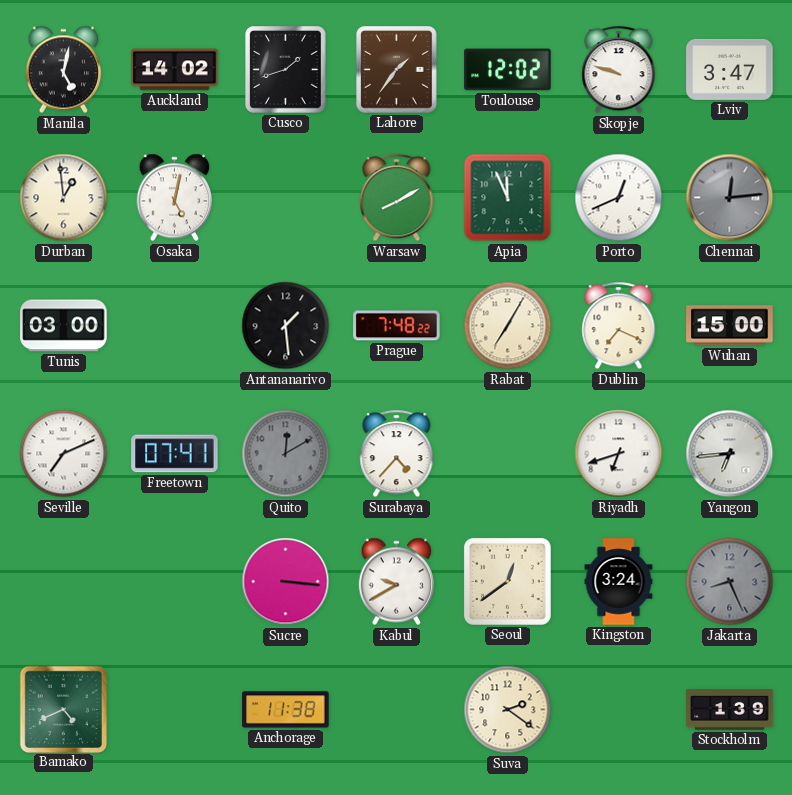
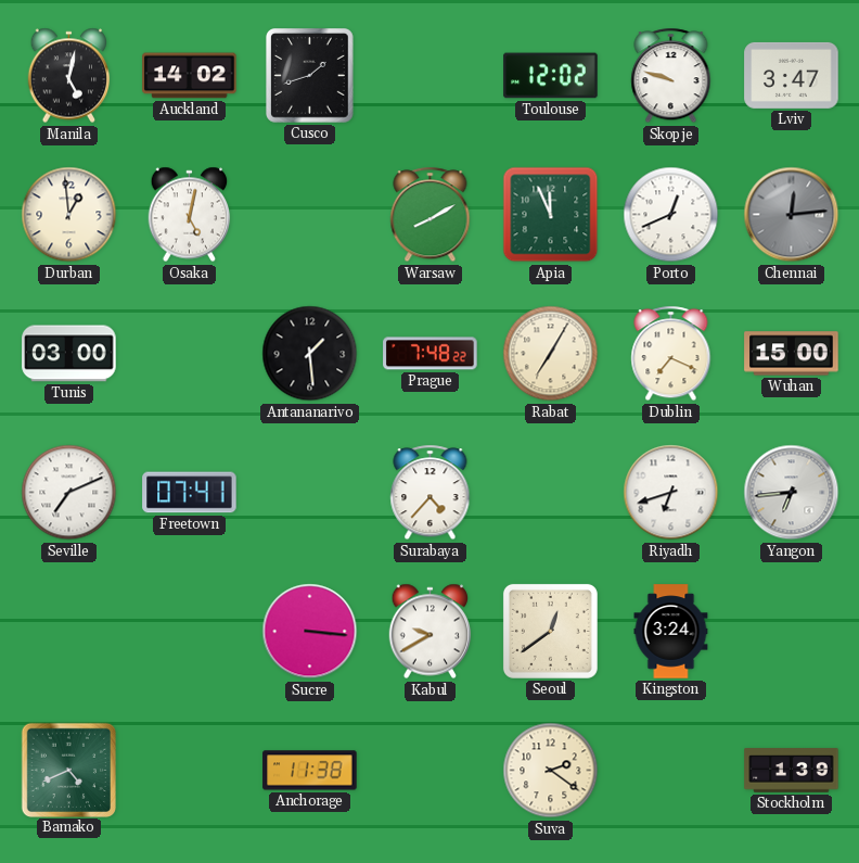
Lahore: 1:36 -> none (397, 70)
Quito: 12:10 -> none (286, 454)
Jakarta: 8:26 -> none (730, 582)
